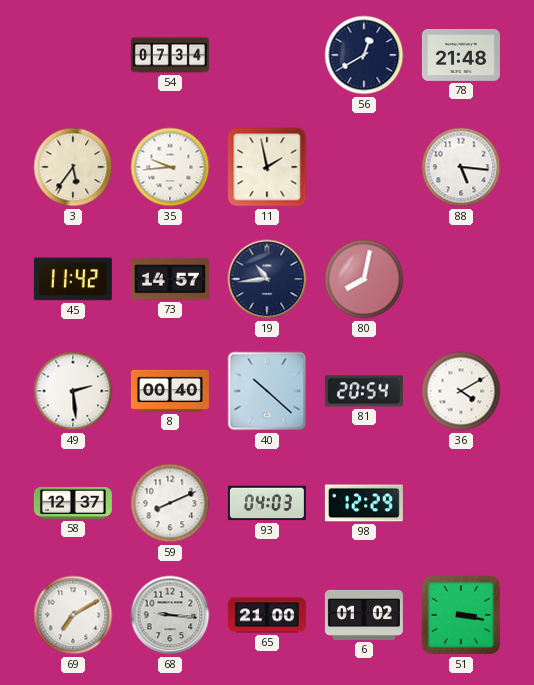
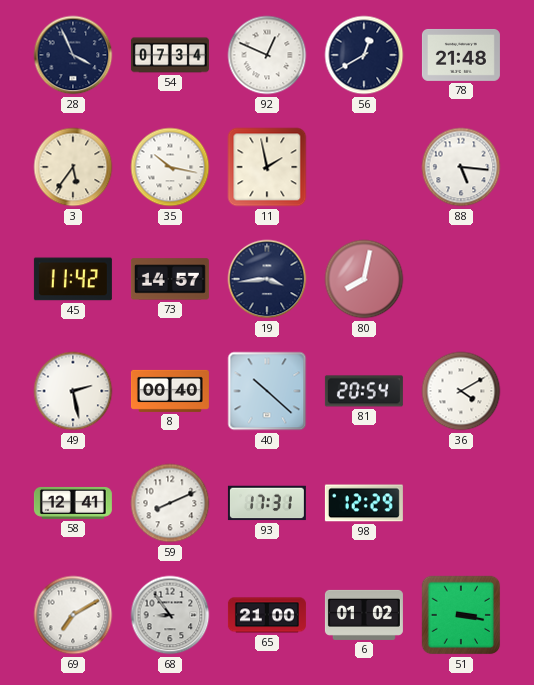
28: none -> 3:56 (73, 55)
92: none -> 12:49 (267, 55)
35: 9:44 -> 10:17 (170, 167)
19: 10:44 -> 3:44 (267, 279)
49: 2:29 -> 2:28 (73, 391)
58: 12:37 -> 12:41 (73, 503)
93: 04:03 -> 17:31 (267, 503)
68: 9:16 -> 8:54 (170, 615)
